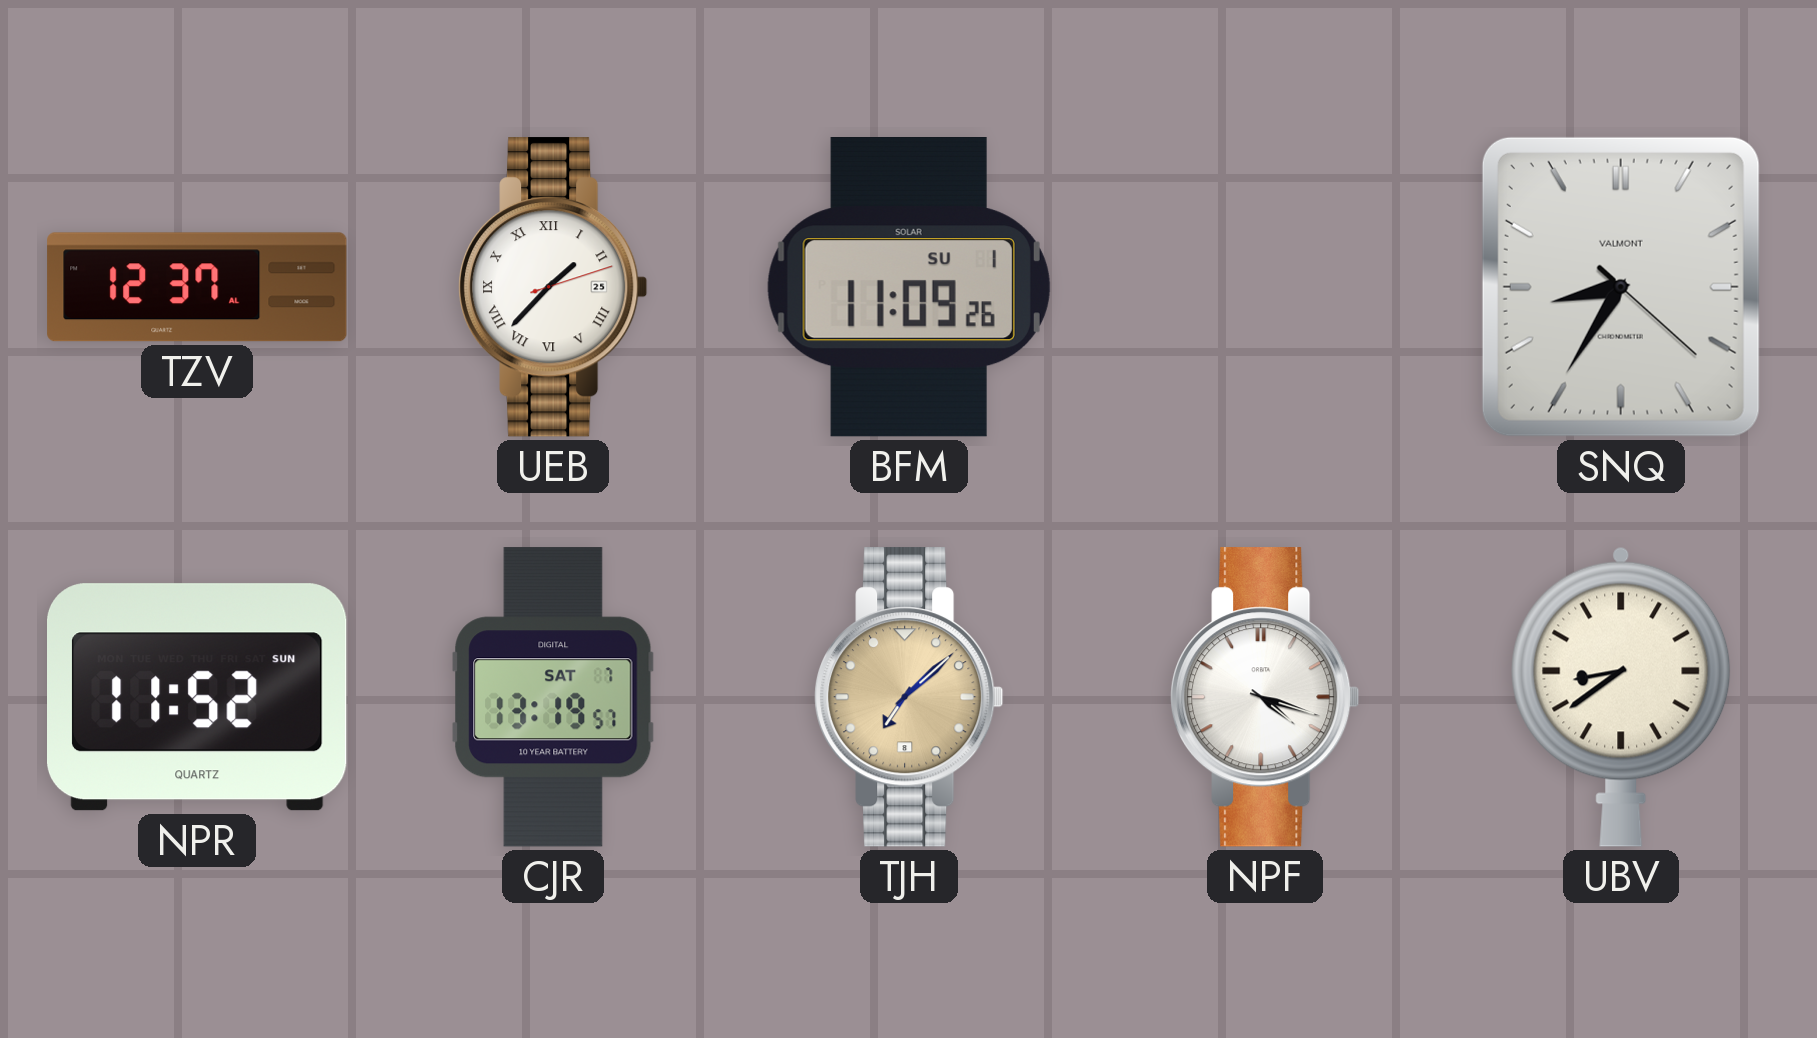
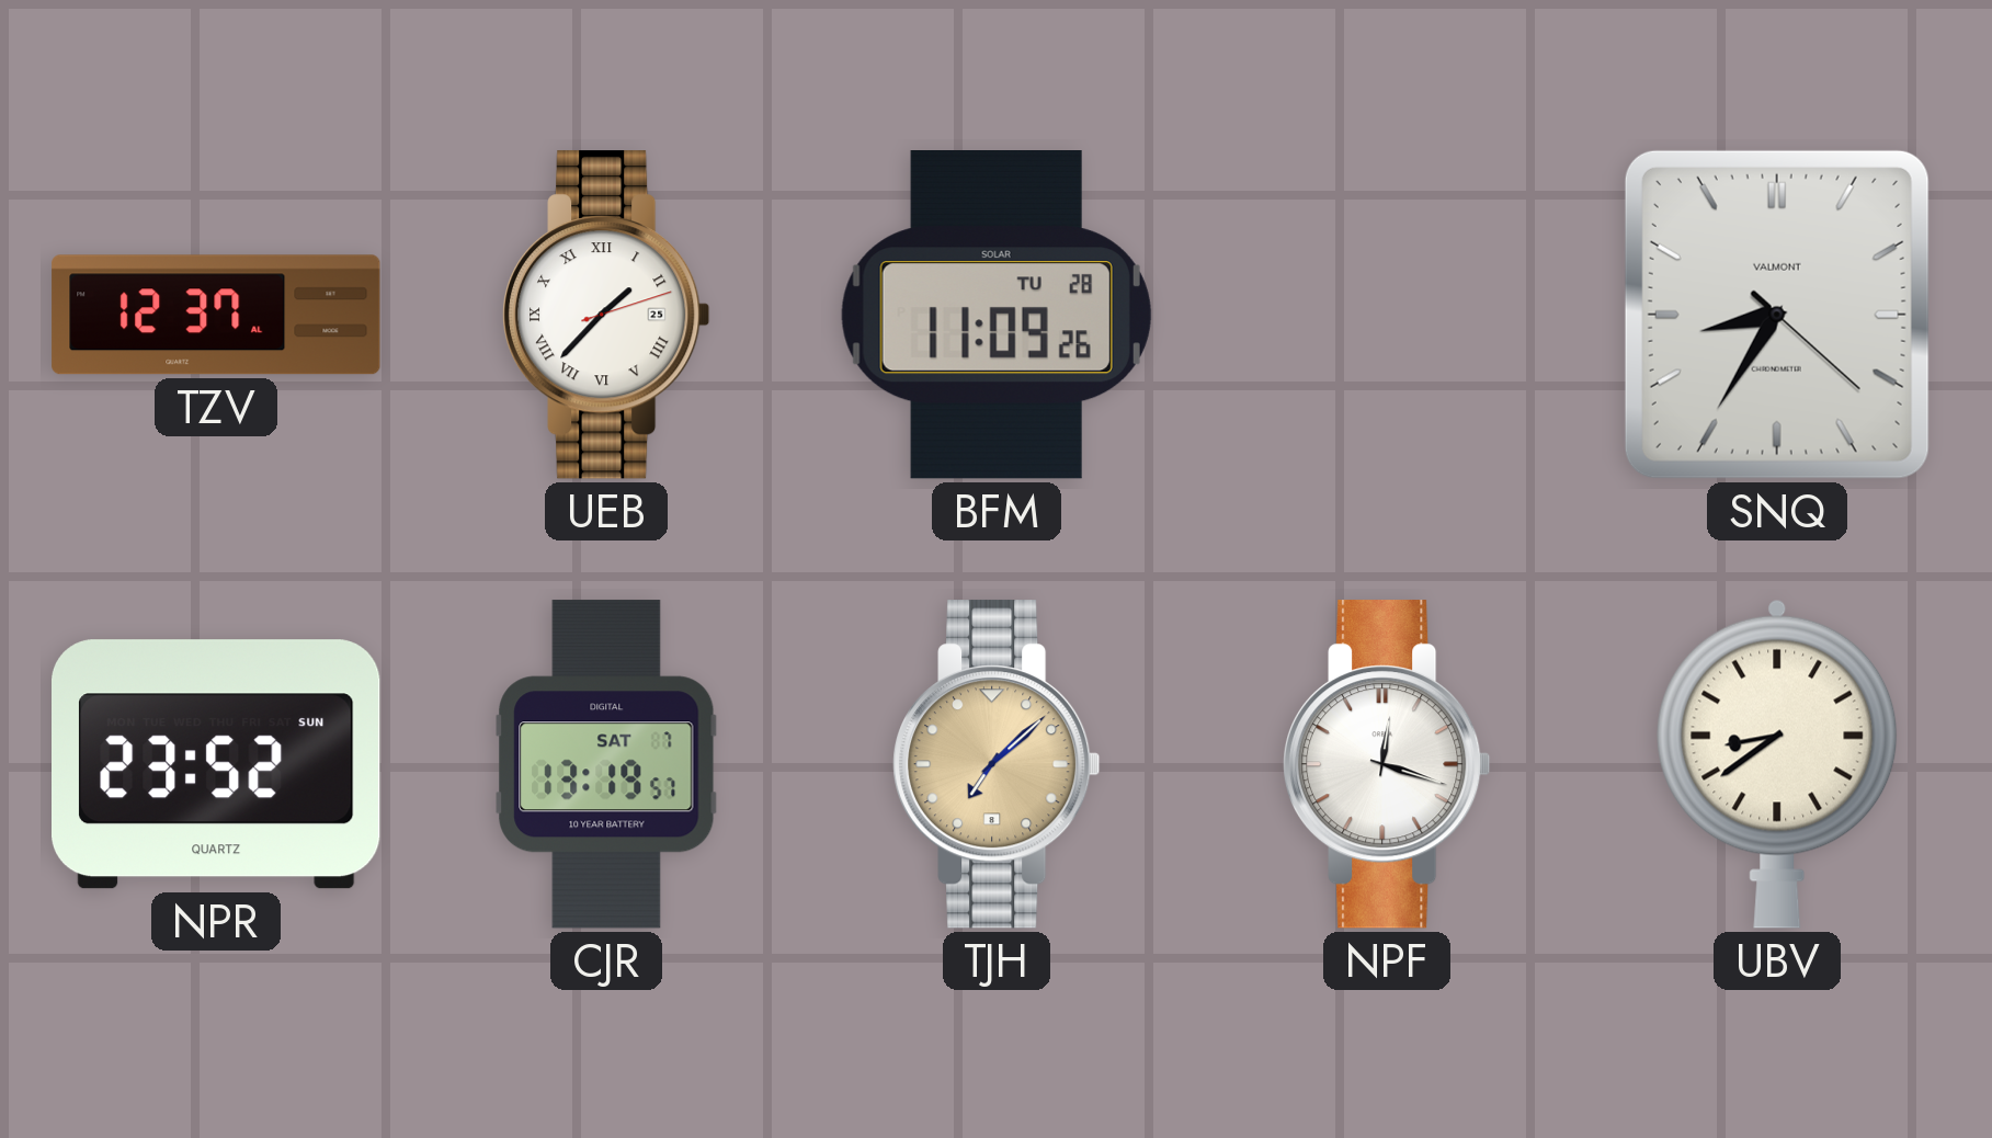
BFM date: SU 1 -> TU 28 (997, 316)
NPR: 11:52 -> 23:52 (217, 764)
NPF: 4:18 -> 12:18 (1387, 764)
